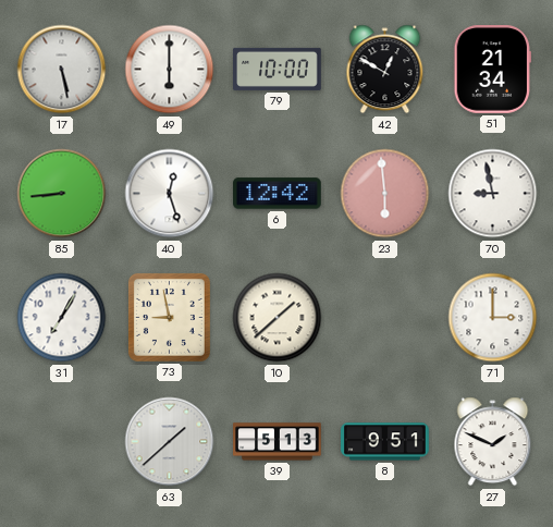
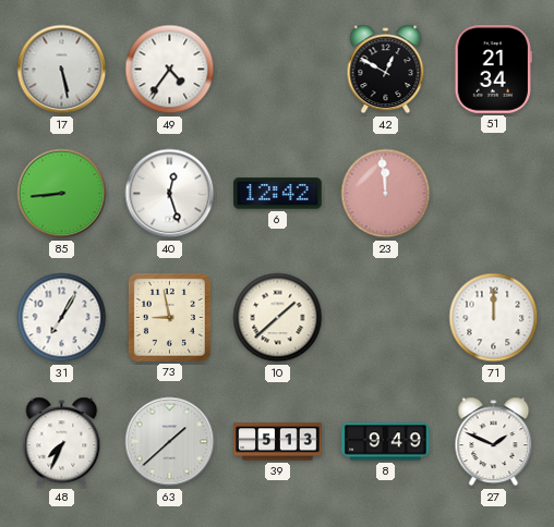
49: 6:00 -> 4:36 (170, 70)
79: 10:00 -> none (278, 69)
23: 5:59 -> 11:59 (386, 194)
70: 8:58 -> none (493, 194)
71: 3:00 -> 12:00 (494, 318)
48: none -> 7:34 (62, 442)
8: 9:51 -> 9:49 (386, 442)
